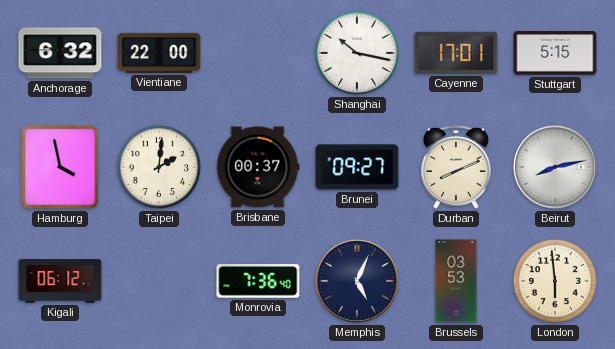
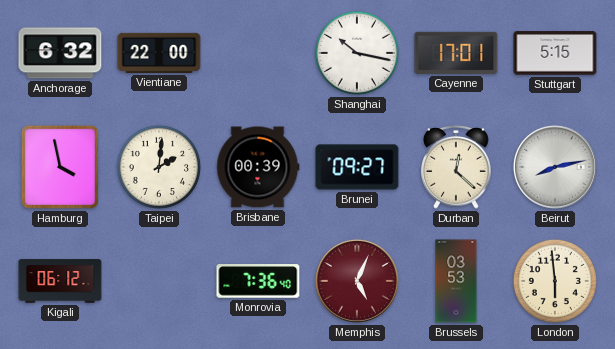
Brisbane: 00:37 -> 00:39 (258, 167)
Durban: 8:11 -> 12:22 (456, 168)
Memphis dial: navy -> burgundy (357, 281)
